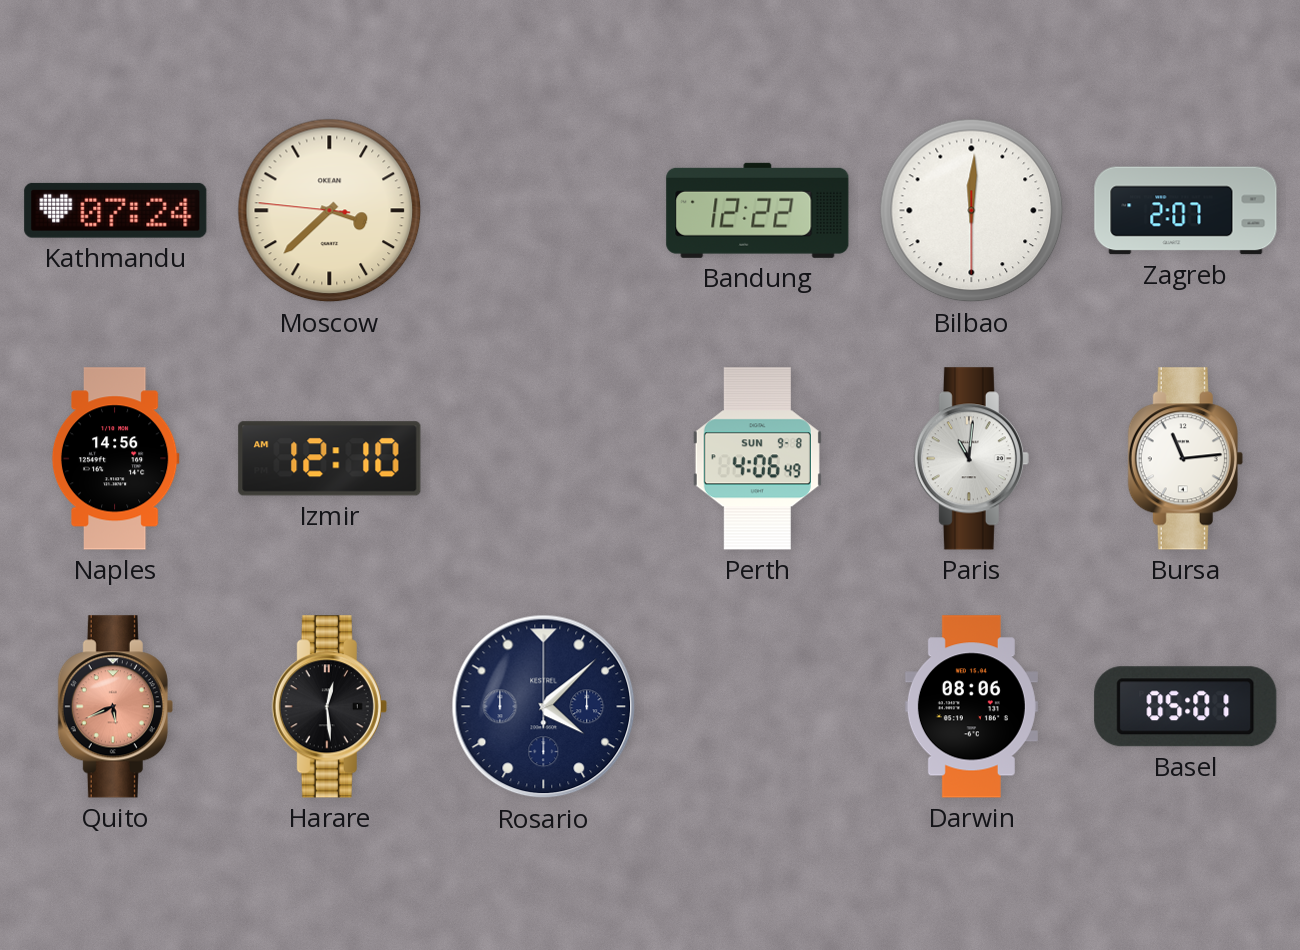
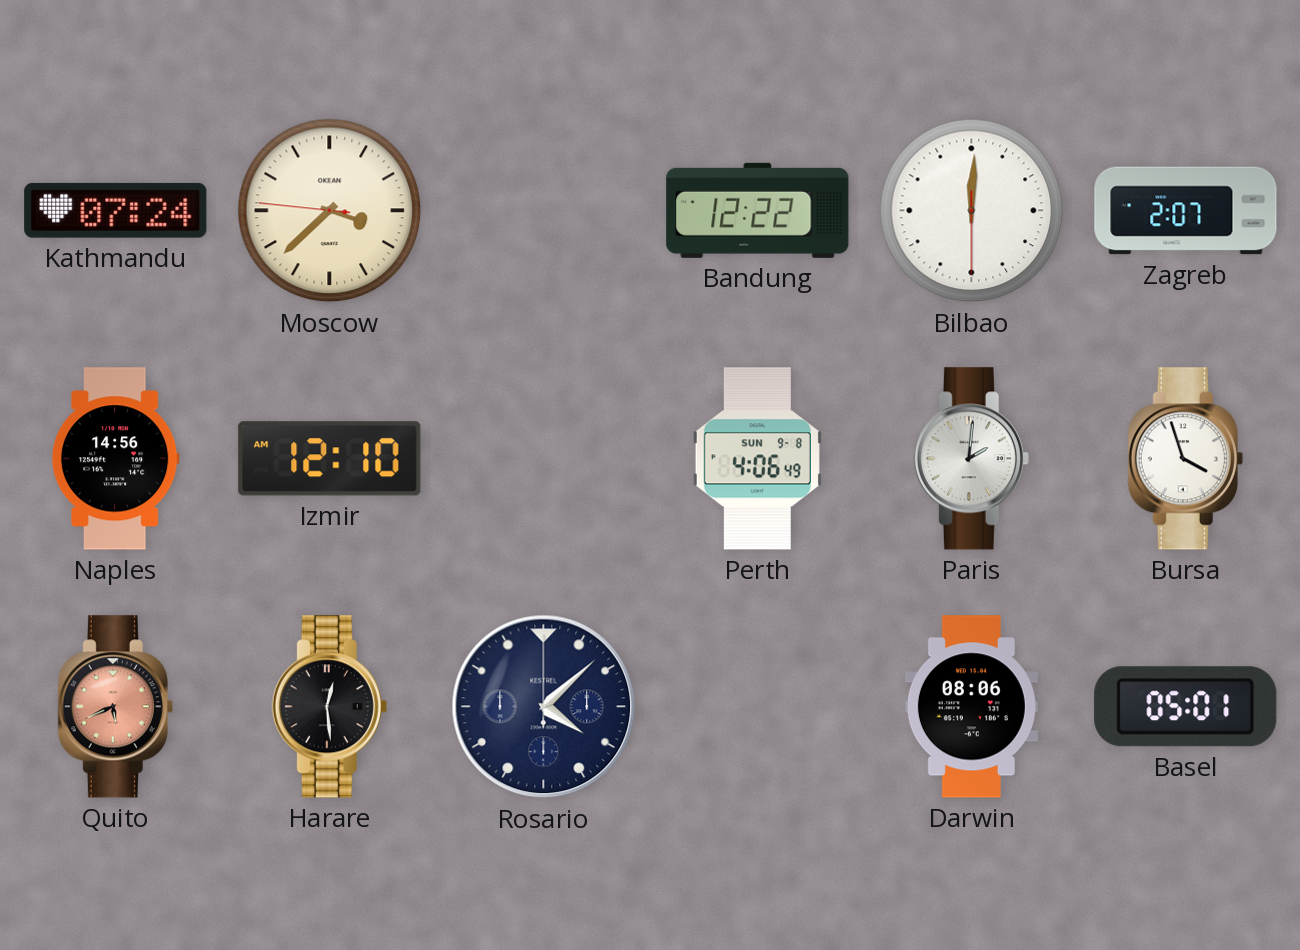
Paris: 11:01 -> 2:01 (971, 459)
Bursa: 11:14 -> 3:57 (1185, 459)
